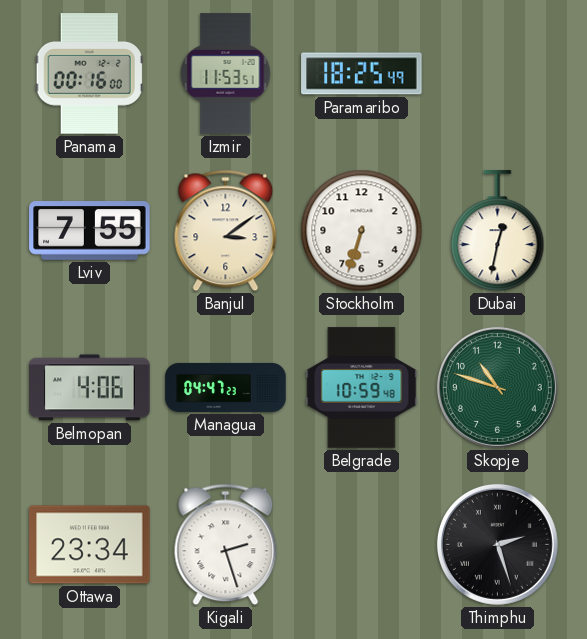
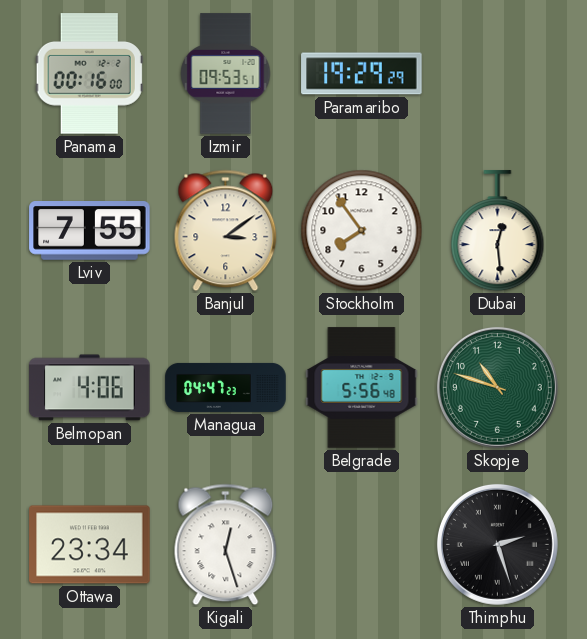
Izmir: 11:53 -> 09:53 (226, 74)
Paramaribo: 18:25 -> 19:29 (362, 74)
Stockholm: 6:33 -> 7:54 (362, 231)
Dubai: 12:32 -> 12:29 (498, 231)
Belgrade: 10:59 -> 5:56 (362, 388)
Kigali: 2:27 -> 12:27 (226, 545)
